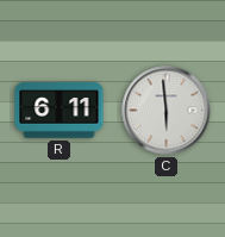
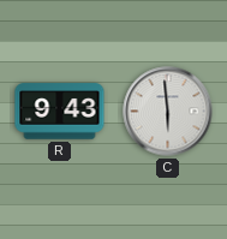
R: 6:11 -> 9:43 (60, 112)
